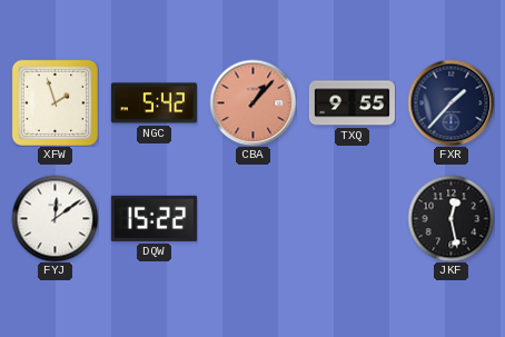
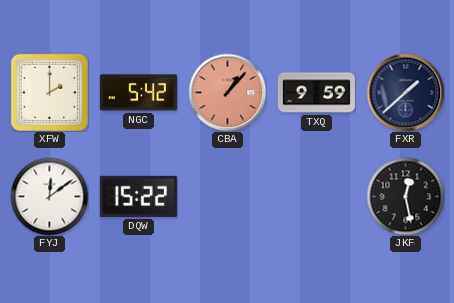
XFW: 1:57 -> 2:00 (49, 92)
TXQ: 9:55 -> 9:59 (316, 93)
FXR: 1:37 -> 1:38 (405, 92)
